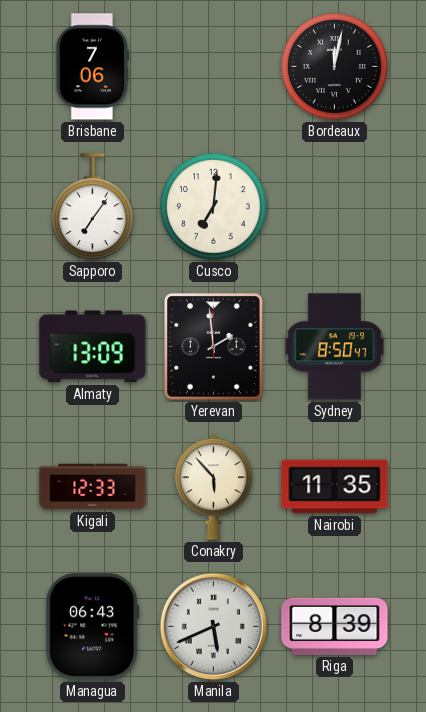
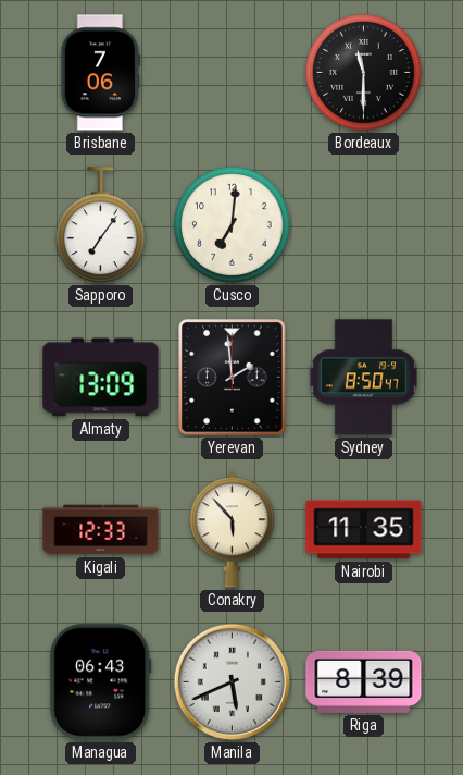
Bordeaux: 12:02 -> 11:30 (364, 73)
